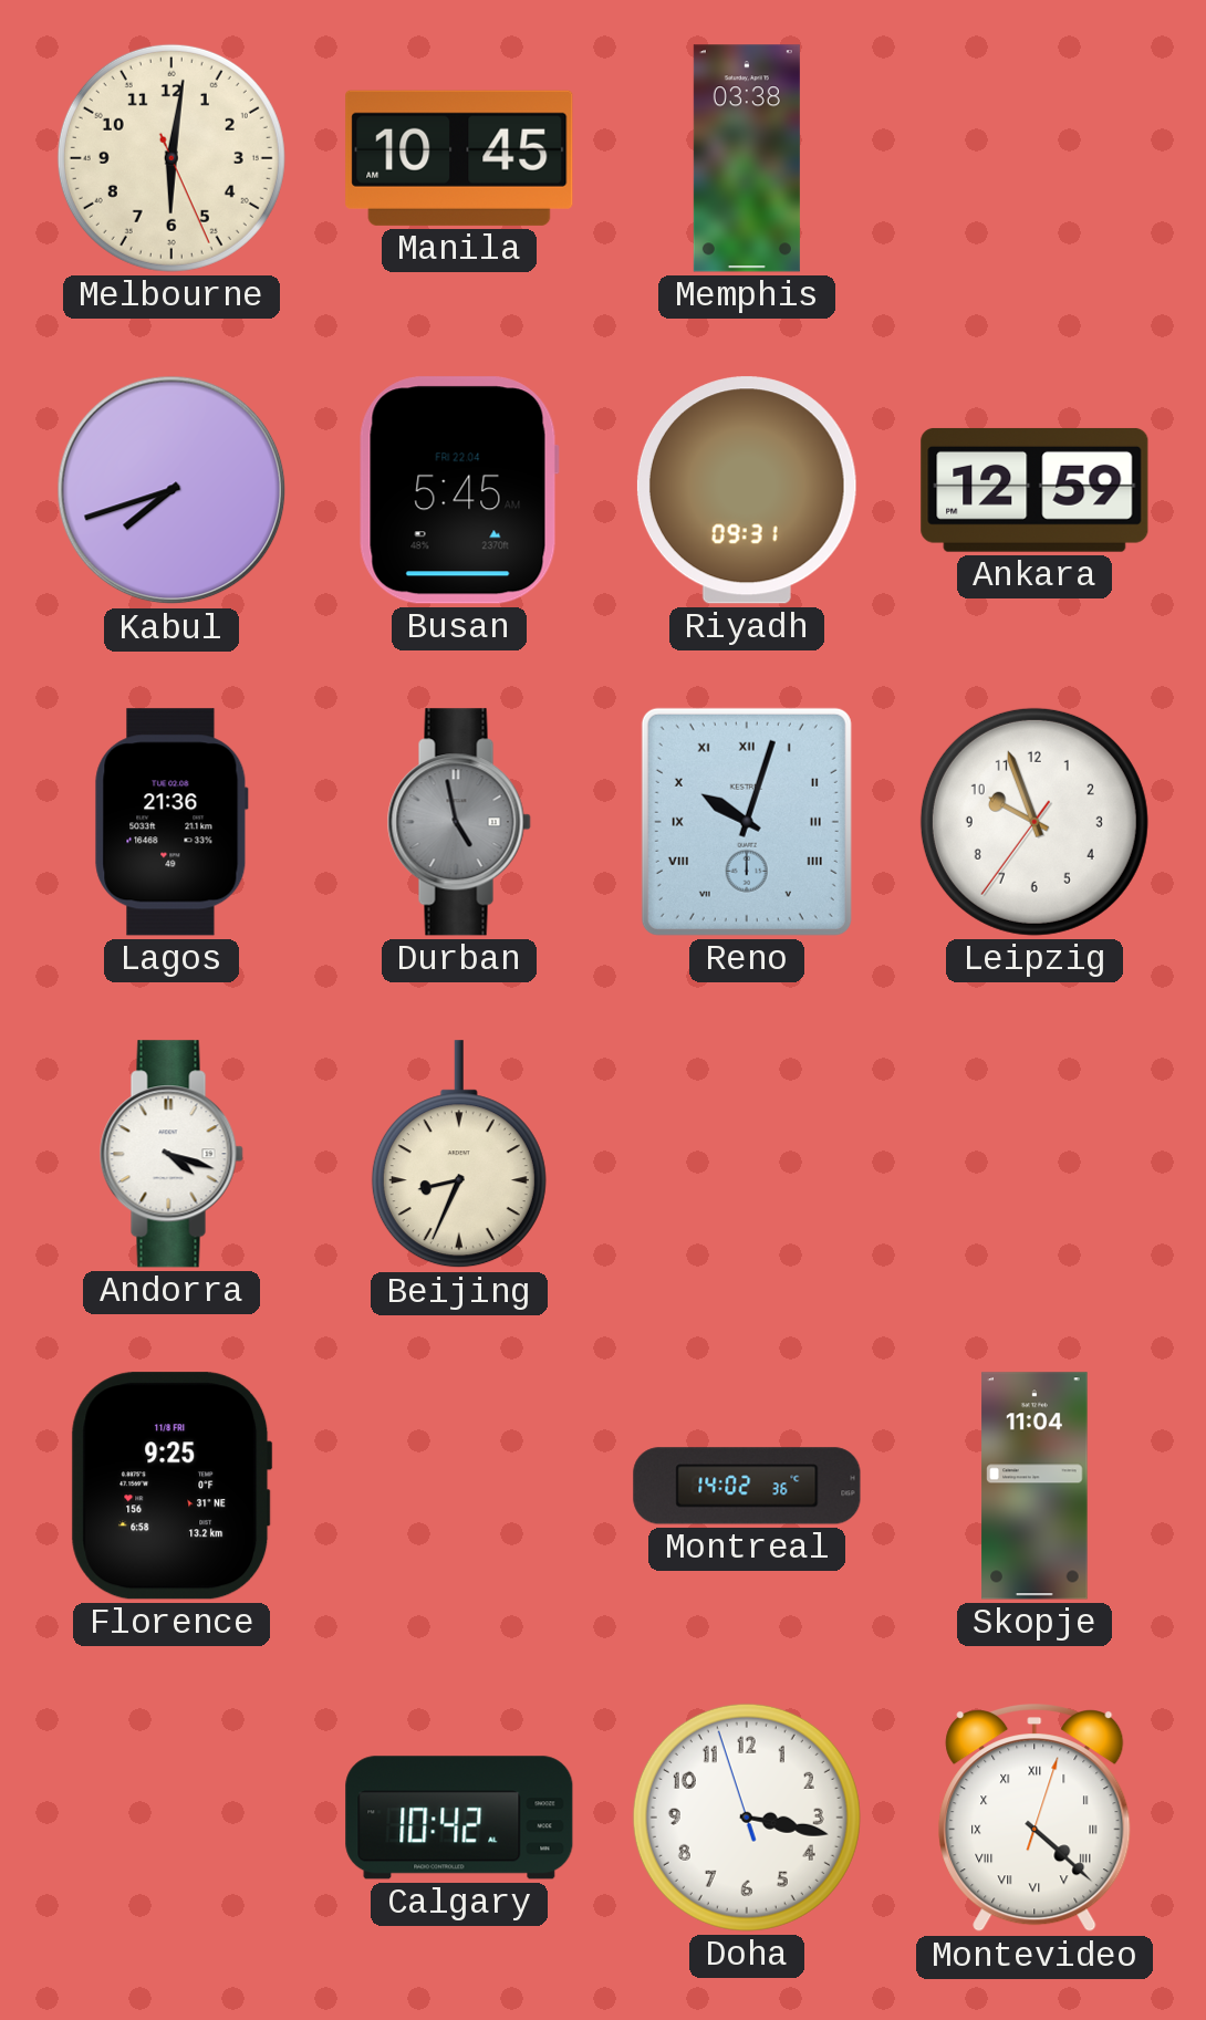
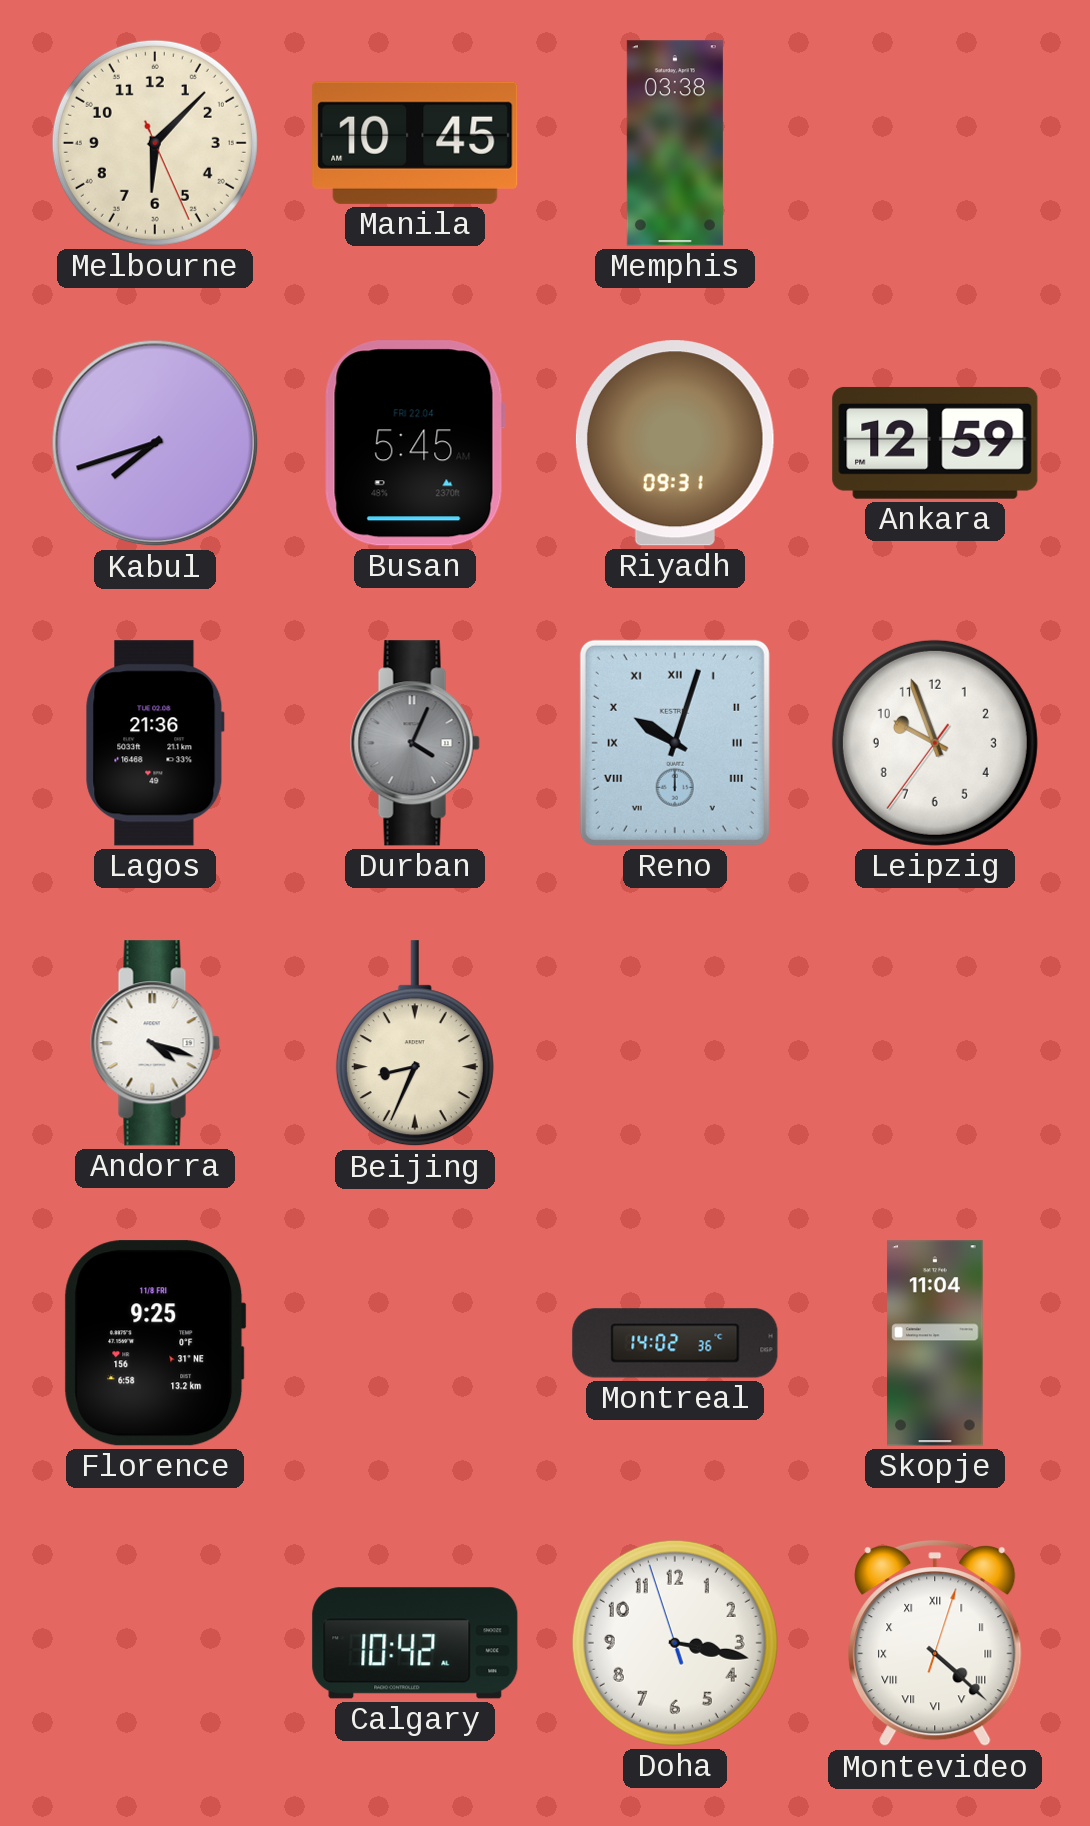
Melbourne: 6:01 -> 6:07 (155, 143)
Durban: 4:58 -> 4:04 (415, 743)
